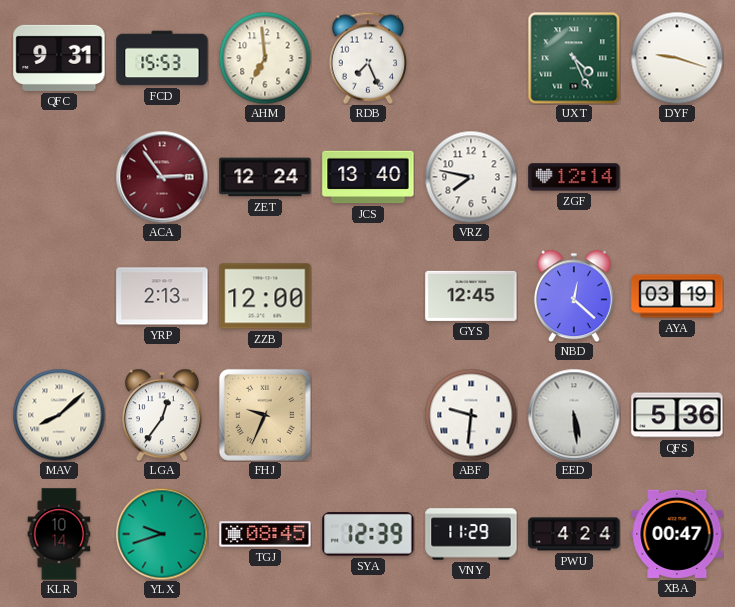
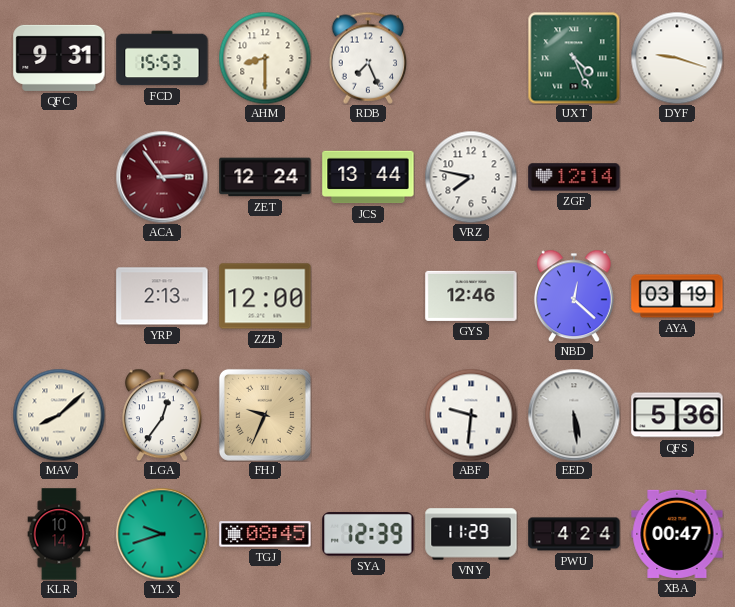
AHM: 6:59 -> 8:30 (265, 58)
JCS: 13:40 -> 13:44 (368, 177)
GYS: 12:45 -> 12:46 (471, 296)
